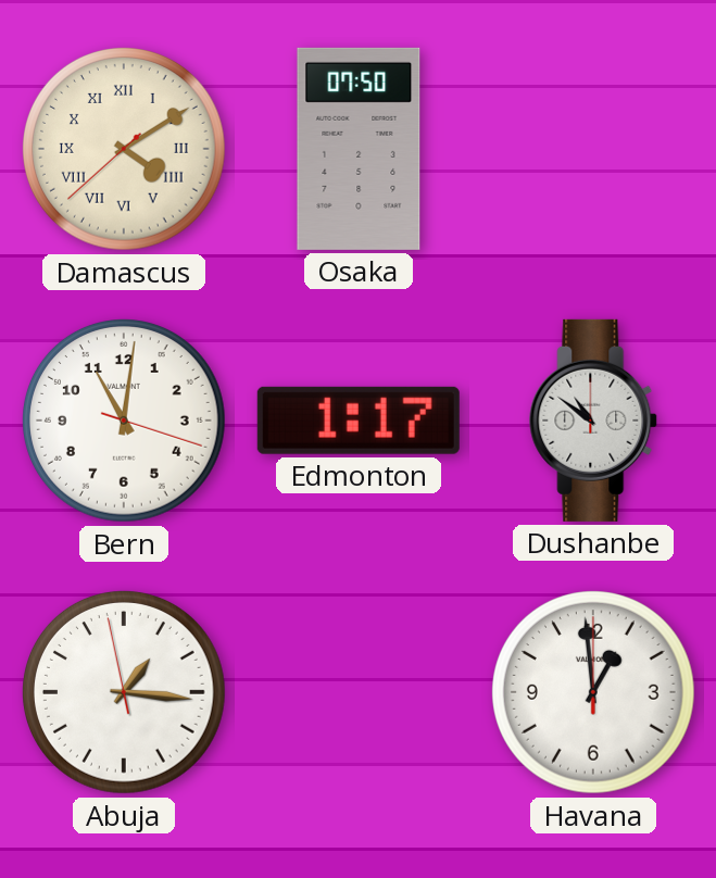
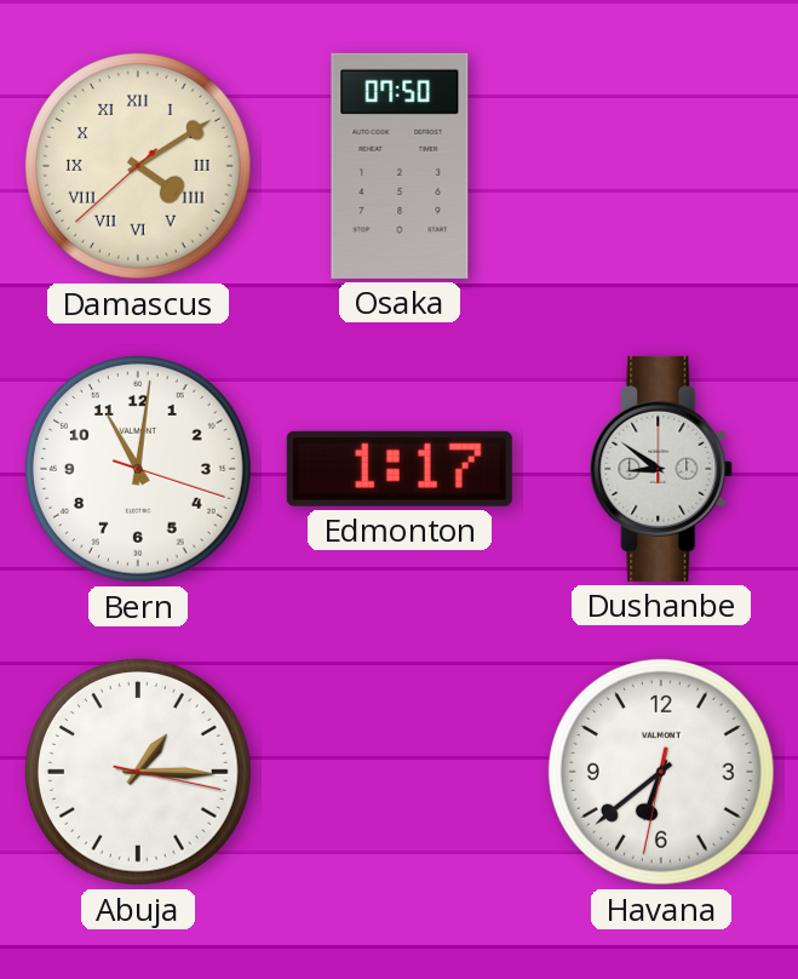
Dushanbe: 10:51 -> 8:51 (662, 469)
Abuja: 1:15:58 -> 1:15:17 (139, 773)
Havana: 12:59 -> 6:38 (662, 773)
